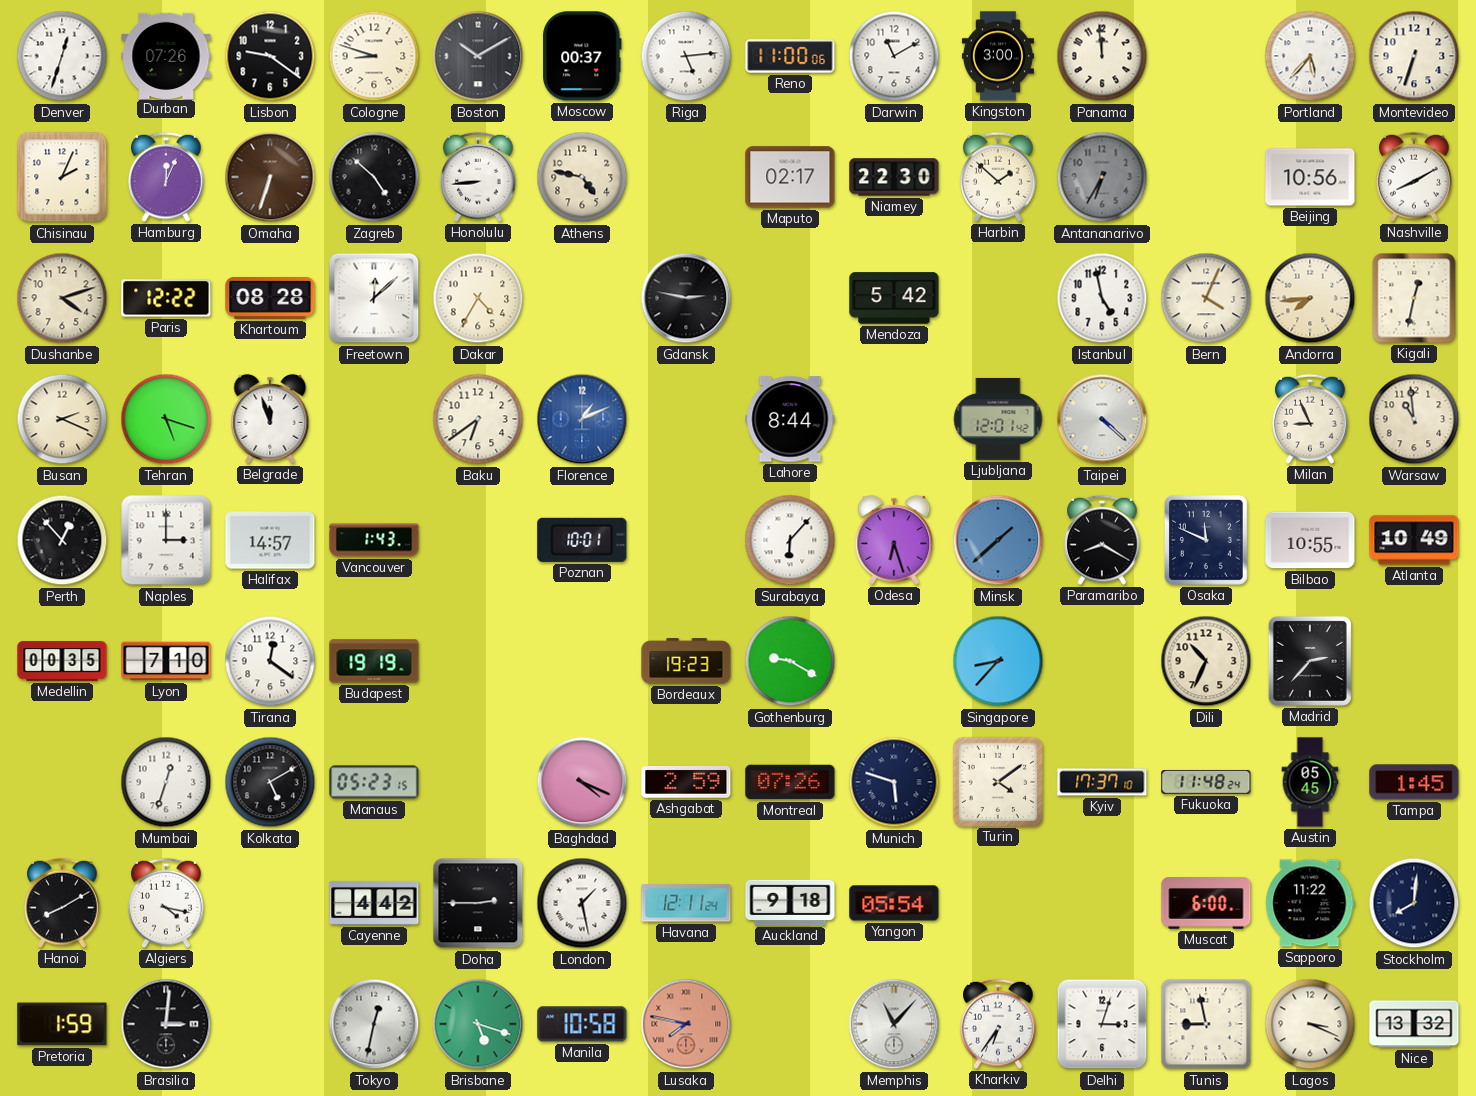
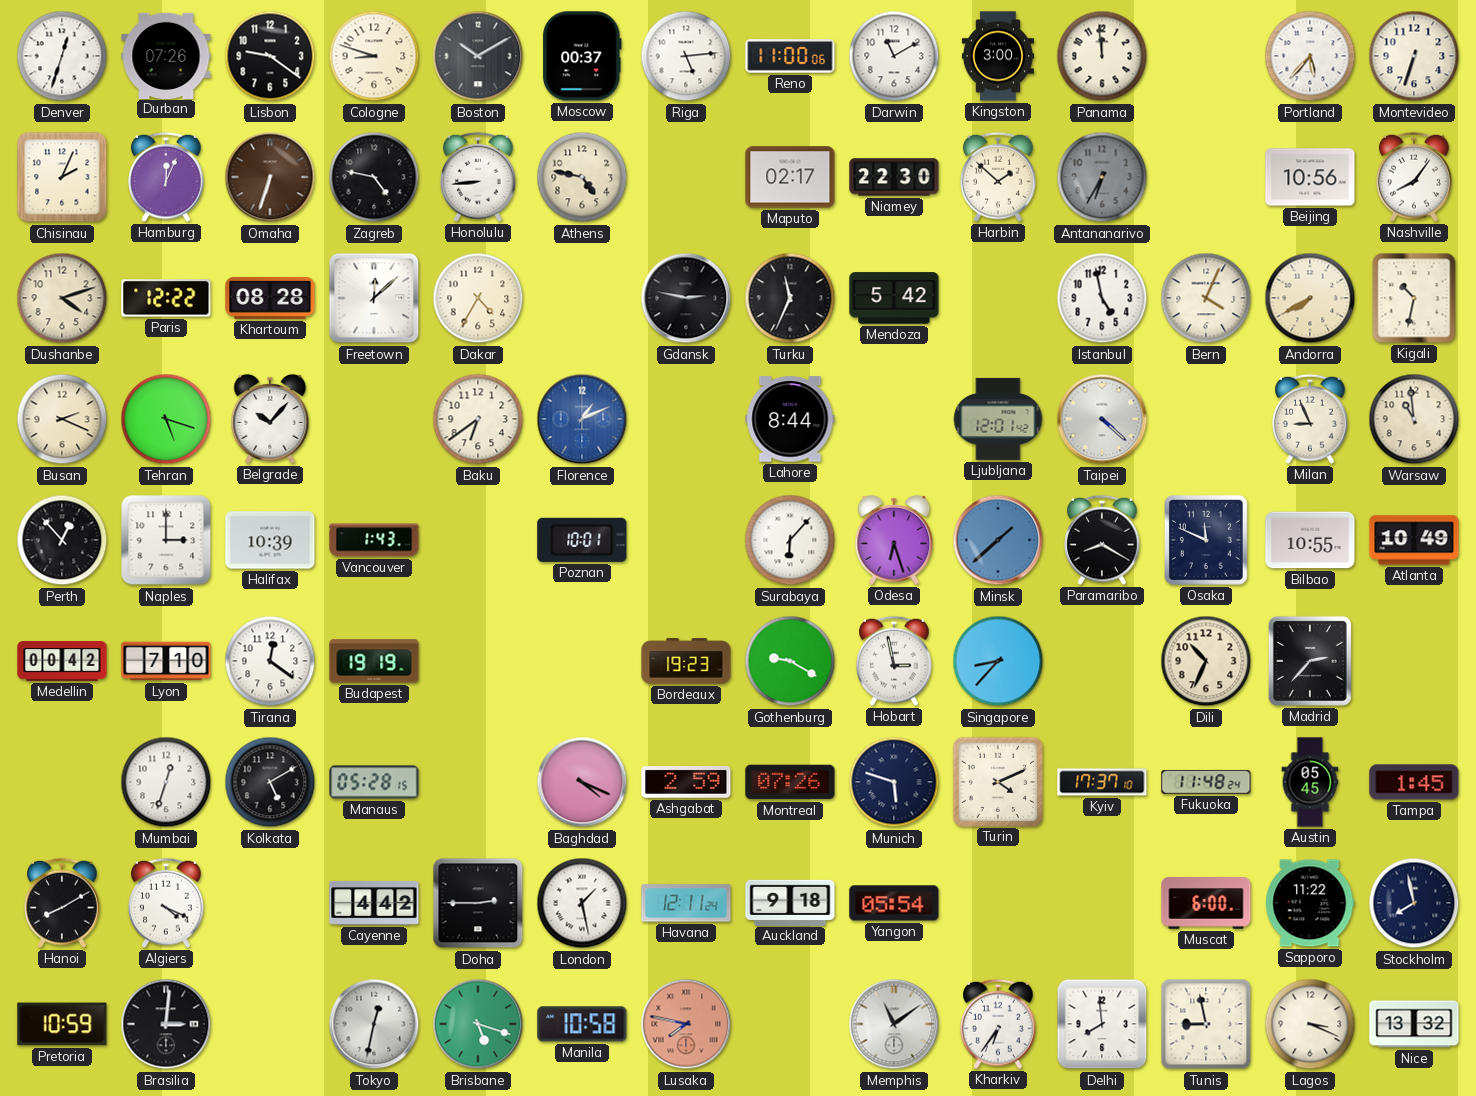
Zagreb: 4:52 -> 4:47 (374, 177)
Nashville: 8:10 -> 8:06 (1414, 177)
Turku: none -> 11:34 (790, 298)
Andorra: 7:44 -> 7:40 (1310, 298)
Kigali: 12:32 -> 10:32 (1414, 298)
Belgrade: 11:57 -> 10:07 (270, 419)
Halifax: 14:57 -> 10:39 (270, 540)
Medellin: 00:35 -> 00:42 (62, 661)
Hobart: none -> 2:58 (894, 661)
Manaus: 05:23 -> 05:28 (374, 782)
Turin: 4:09 -> 4:11 (997, 781)
Algiers: 4:17 -> 4:19 (166, 903)
Stockholm: 8:01 -> 7:58 (1414, 903)
Pretoria: 1:59 -> 10:59 (62, 1024)
Memphis: 11:07 -> 11:09 (894, 1024)
Delhi: 3:03 -> 7:59 (1102, 1024)
